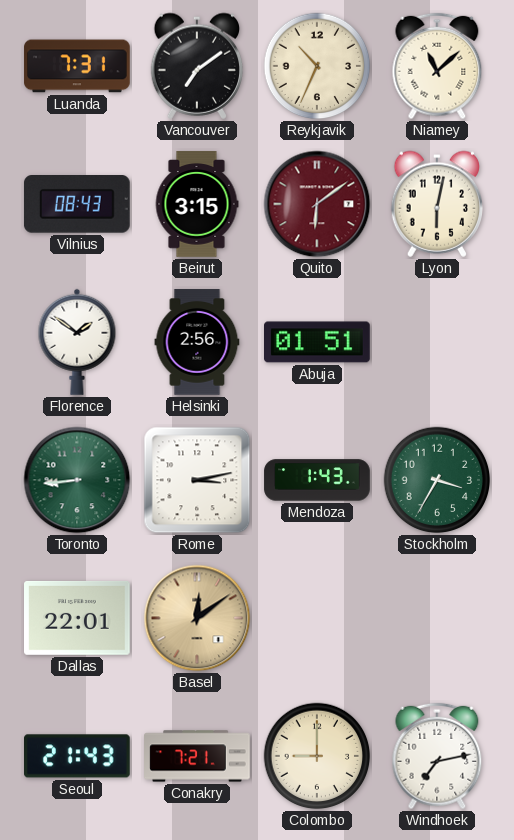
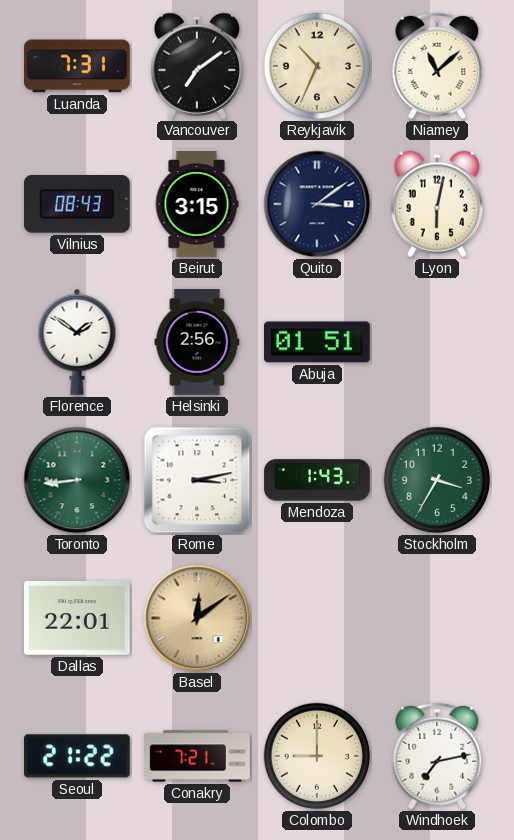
Quito: 6:09 -> 3:09 (317, 204)
Quito dial: burgundy -> navy (317, 204)
Seoul: 21:43 -> 21:22 (78, 756)
